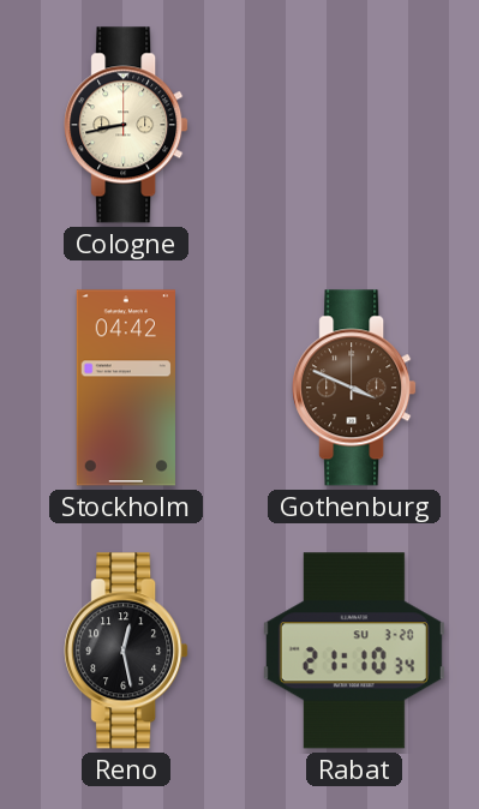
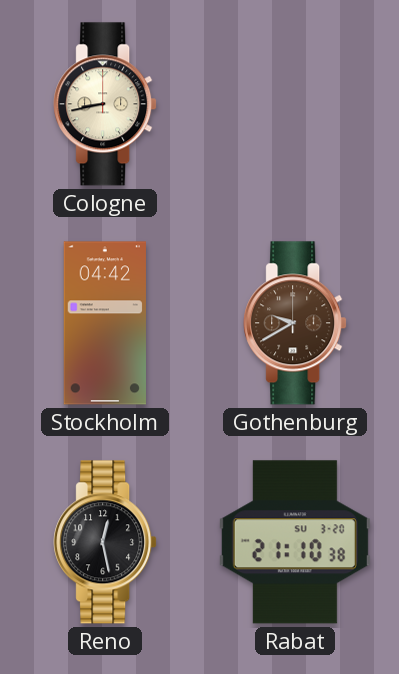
Gothenburg: 3:49 -> 9:40 (295, 323)
Rabat: 21:10:34 -> 21:10:38 (295, 542)
